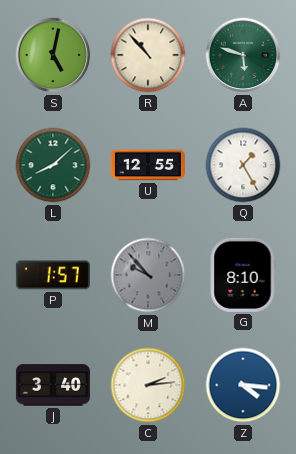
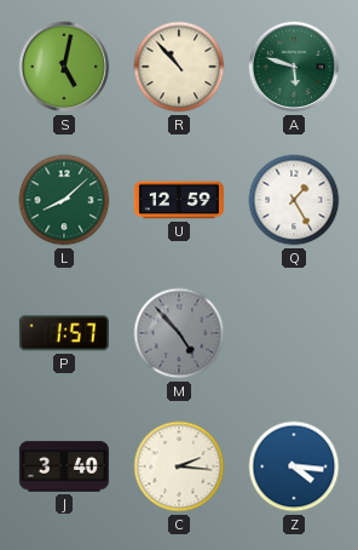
U: 12:55 -> 12:59 (179, 200)
M: 9:53 -> 4:53 (179, 333)
G: 8:10 -> none (243, 275)
C: 2:14 -> 2:16 (179, 466)
